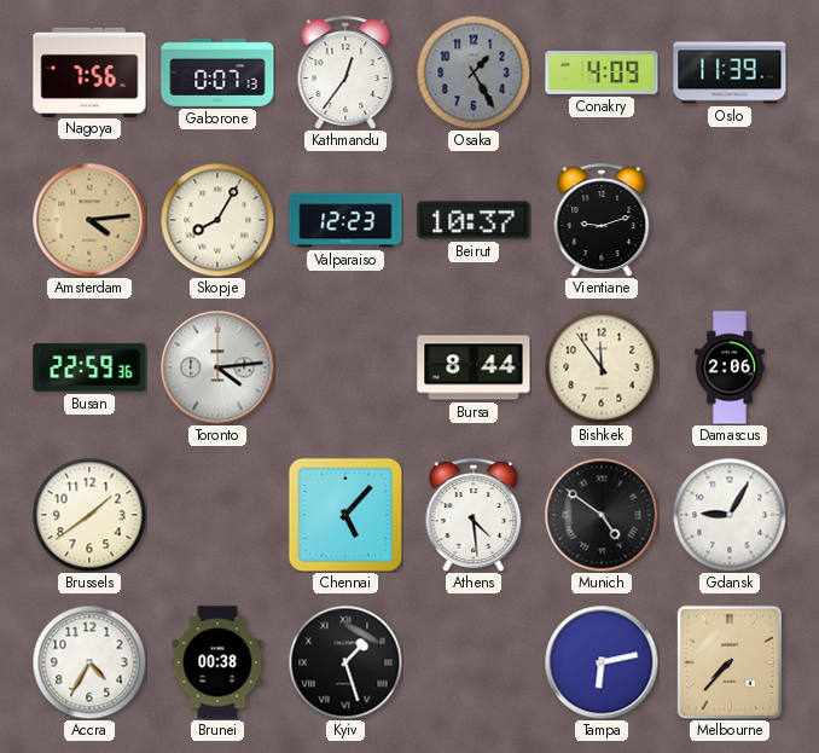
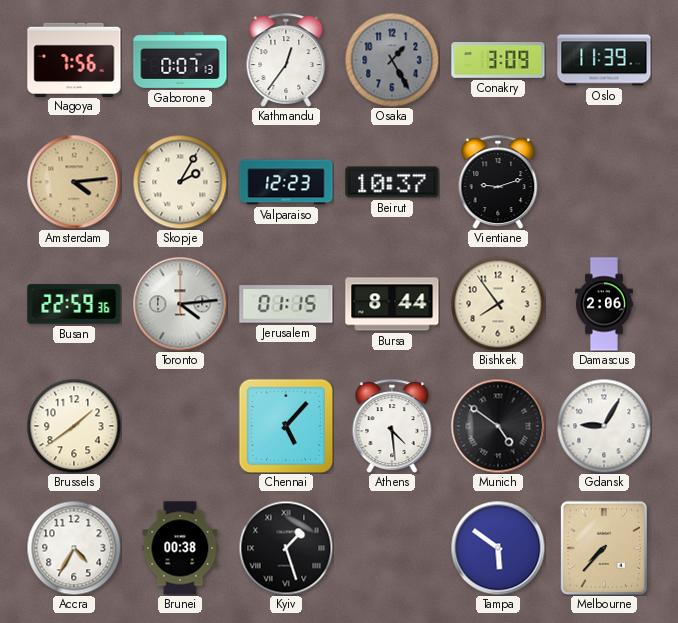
Conakry: 4:09 -> 3:09 (498, 60)
Skopje: 8:05 -> 2:05 (180, 182)
Jerusalem: none -> 01:15 (286, 304)
Bishkek: 11:54 -> 7:54 (498, 304)
Tampa: 6:13 -> 5:51 (498, 548)
